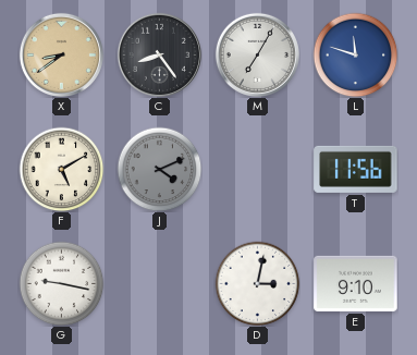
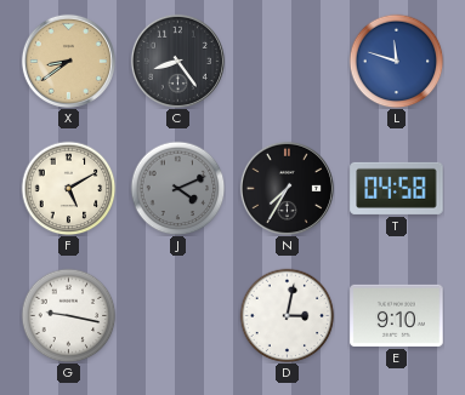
M: 7:05 -> none (257, 54)
N: none -> 7:35 (287, 188)
T: 11:56 -> 04:58 (397, 188)
